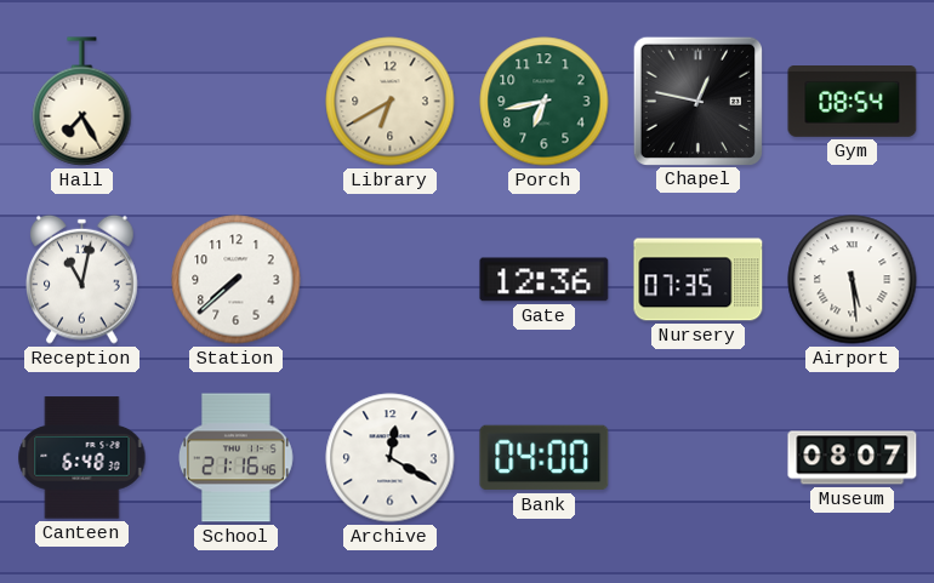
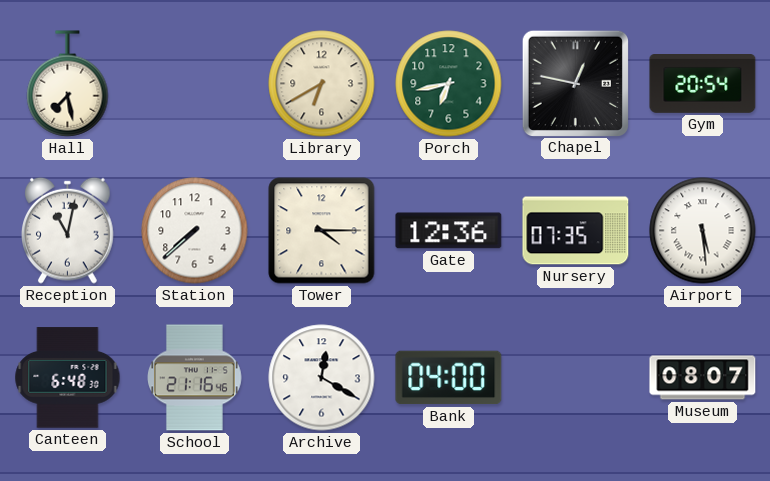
Hall: 7:25 -> 7:28 (68, 84)
Gym: 08:54 -> 20:54 (703, 84)
Tower: none -> 4:15 (322, 231)
